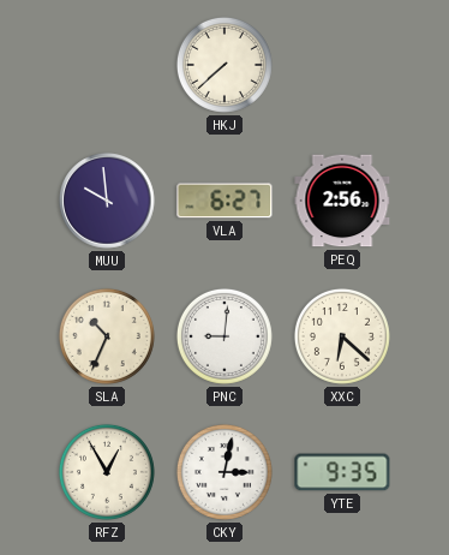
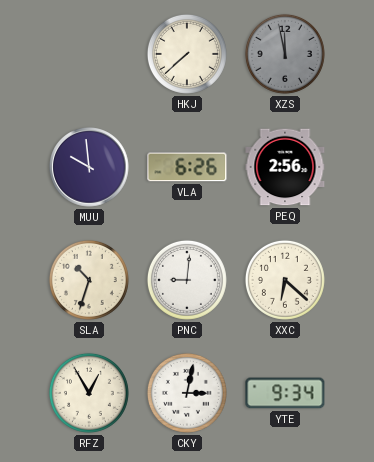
XZS: none -> 11:58 (285, 54)
VLA: 6:27 -> 6:26 (187, 167)
SLA: 10:34 -> 10:33 (89, 280)
YTE: 9:35 -> 9:34 (285, 393)
